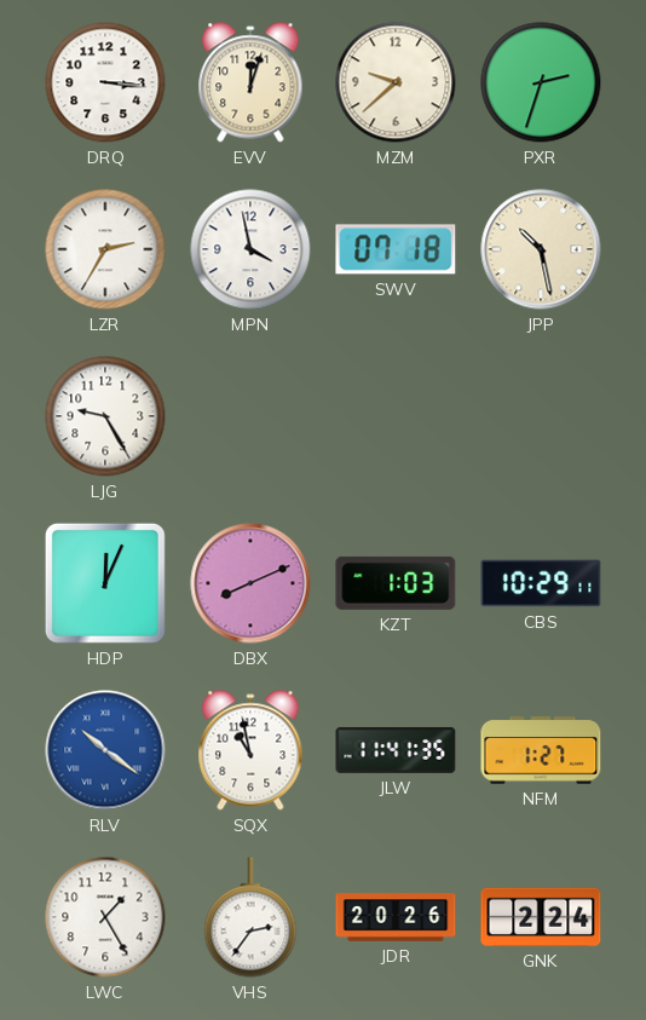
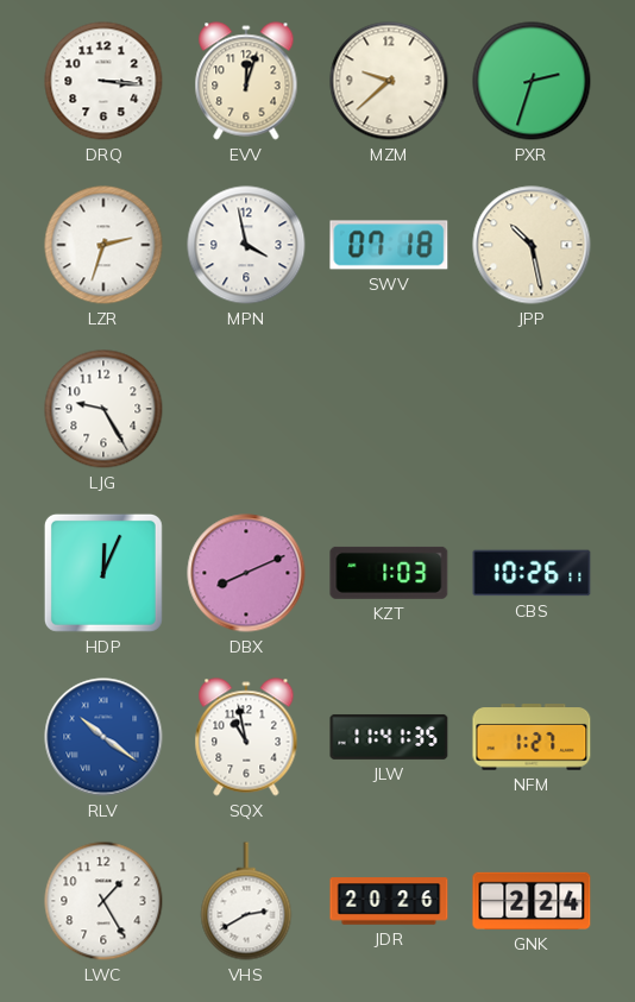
LZR: 2:35 -> 2:33 (103, 245)
CBS: 10:29 -> 10:26 (532, 573)
VHS: 2:36 -> 2:40 (246, 901)
